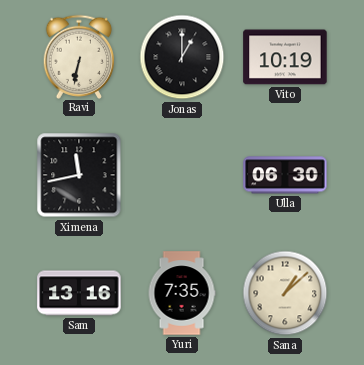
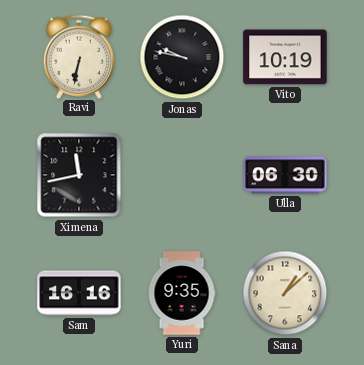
Jonas: 1:00 -> 9:47 (182, 57)
Sam: 13:16 -> 16:16 (79, 293)
Yuri: 7:35 -> 9:35 (182, 293)
